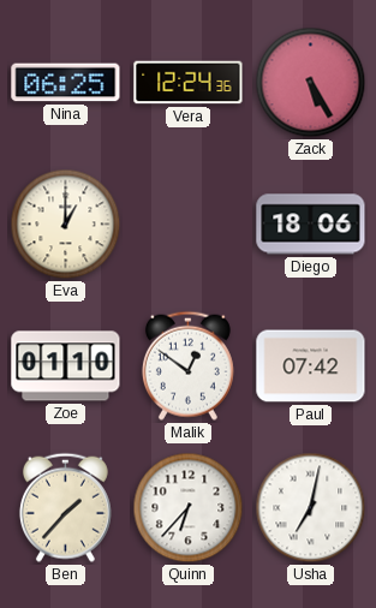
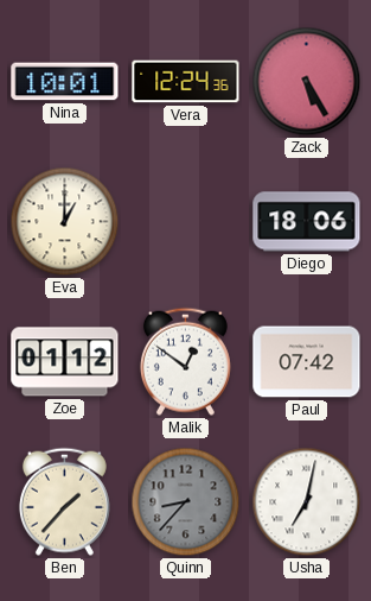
Nina: 06:25 -> 10:01 (65, 82)
Zoe: 01:10 -> 01:12 (65, 362)
Quinn: 6:37 -> 8:37 (186, 502)
Quinn dial: white -> grey (186, 502)
